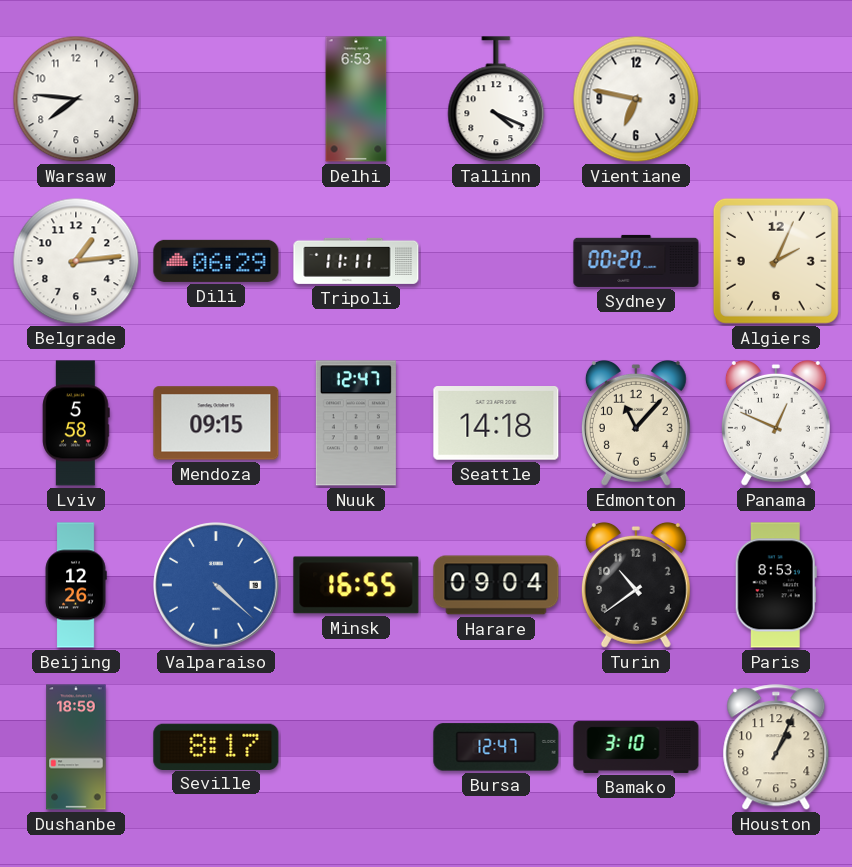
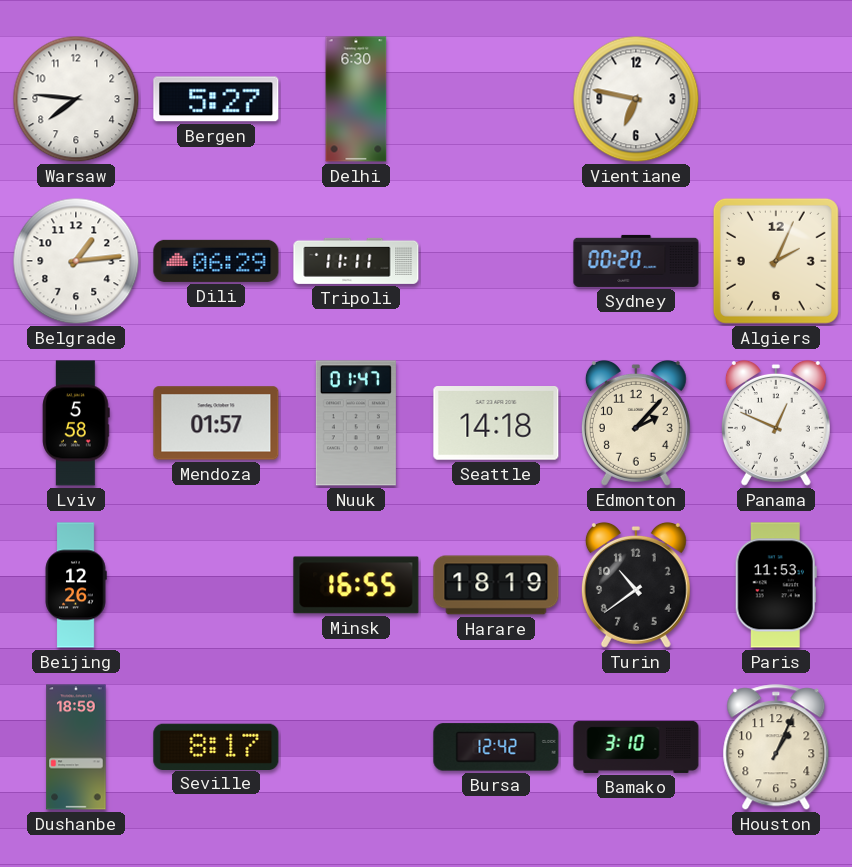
Bergen: none -> 5:27 (216, 99)
Delhi: 6:53 -> 6:30 (356, 99)
Tallinn: 4:19 -> none (496, 100)
Mendoza: 09:15 -> 01:57 (216, 423)
Nuuk: 12:47 -> 01:47 (356, 423)
Edmonton: 11:07 -> 2:07 (636, 423)
Valparaiso: 4:22 -> none (216, 585)
Harare: 09:04 -> 18:19 (496, 585)
Paris: 8:53 -> 11:53 (776, 585)
Bursa: 12:47 -> 12:42 (496, 747)
